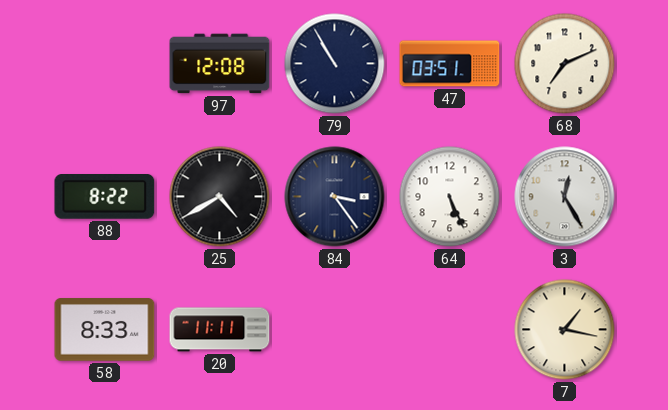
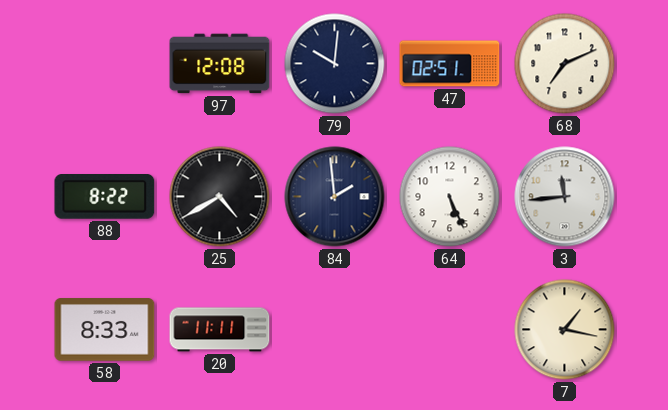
79: 10:55 -> 10:01 (335, 64)
47: 03:51 -> 02:51 (450, 64)
84: 3:24 -> 1:59 (335, 197)
3: 12:25 -> 11:44 (565, 197)
